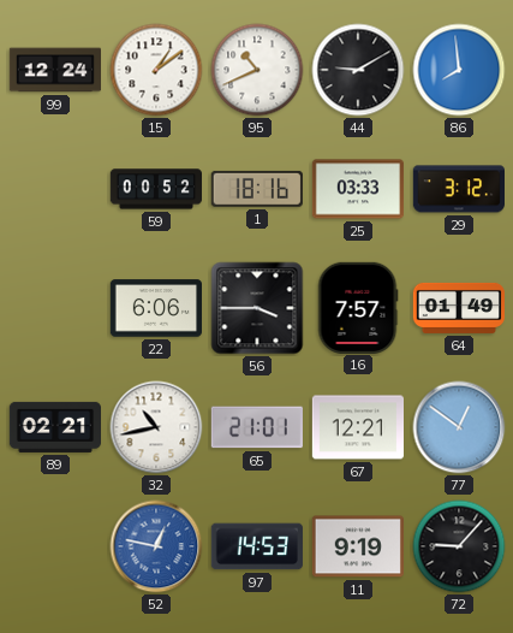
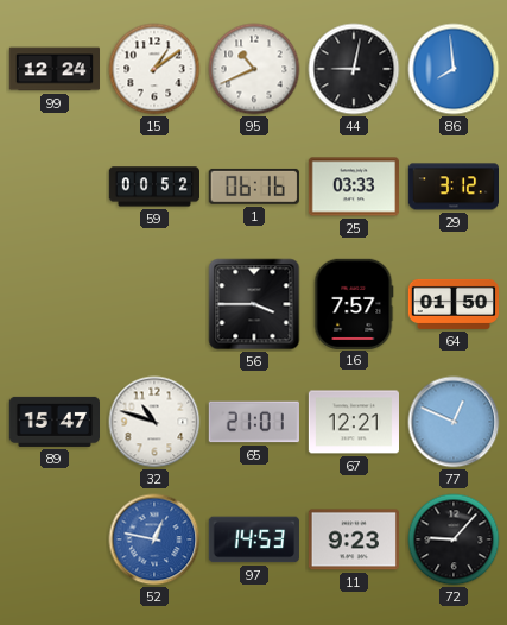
44: 9:10 -> 9:02 (354, 69)
1: 18:16 -> 06:16 (254, 187)
22: 6:06 -> none (155, 308)
64: 01:49 -> 01:50 (454, 304)
89: 02:21 -> 15:47 (53, 422)
32: 10:43 -> 10:48 (154, 422)
77: 12:51 -> 12:49 (454, 422)
11: 9:19 -> 9:23 (354, 539)
